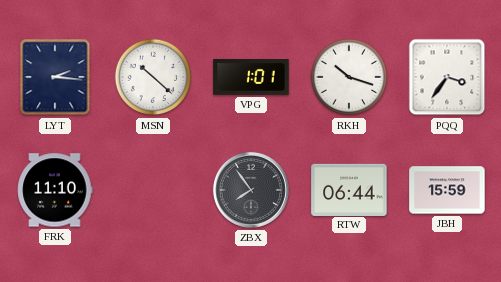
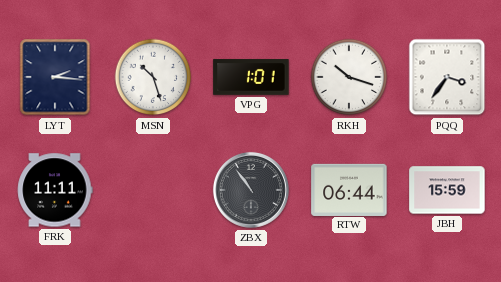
MSN: 10:22 -> 10:27 (153, 77)
FRK: 11:10 -> 11:11 (55, 190)
ZBX: 7:54 -> 10:54 (251, 190)
